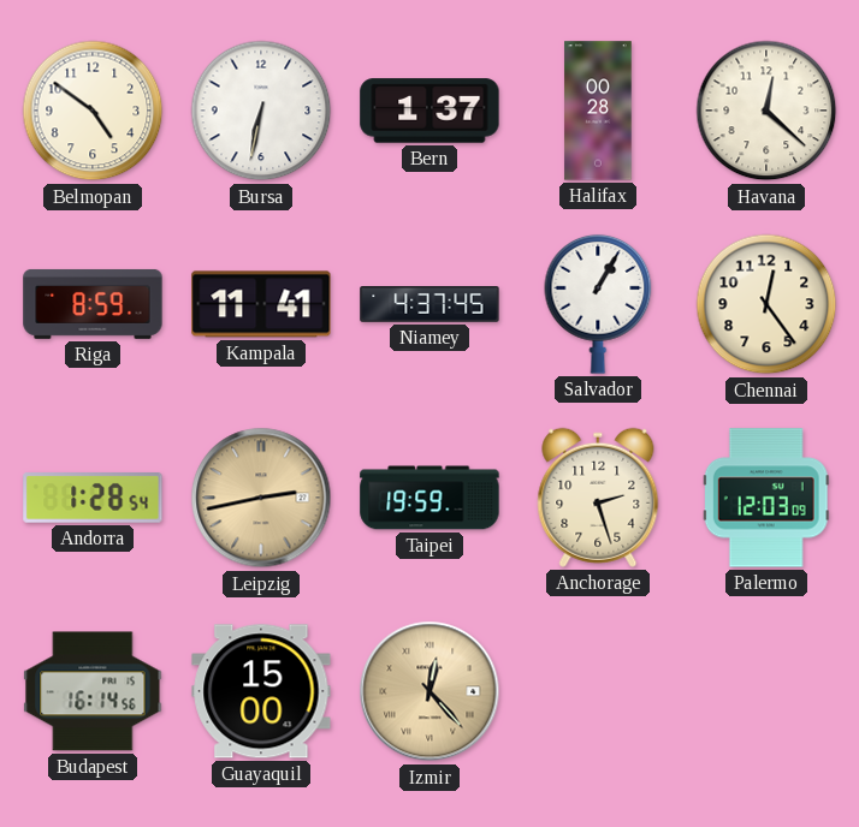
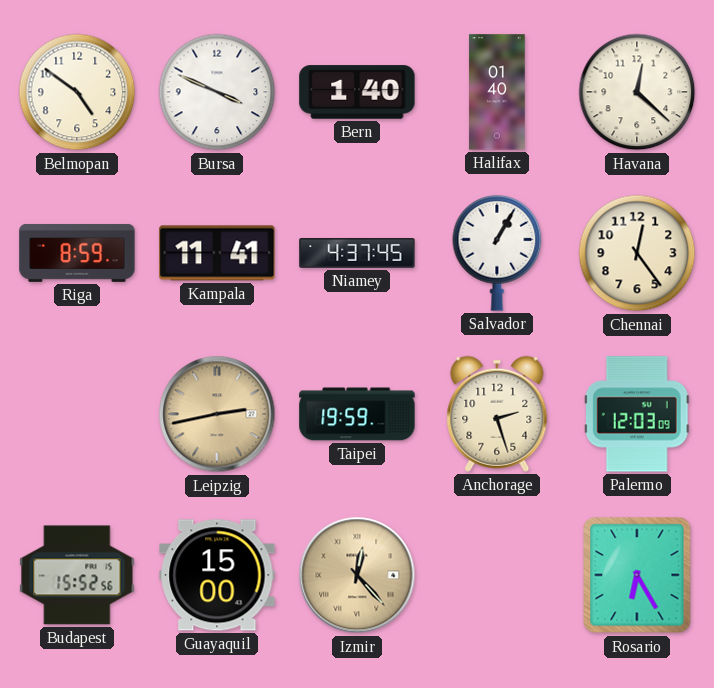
Bursa: 6:32 -> 3:49 (217, 92)
Bern: 1:37 -> 1:40 (357, 92)
Halifax: 00:28 -> 01:40 (497, 92)
Andorra: 1:28 -> none (93, 499)
Budapest: 16:14 -> 15:52 (77, 575)
Rosario: none -> 6:25 (637, 575)
